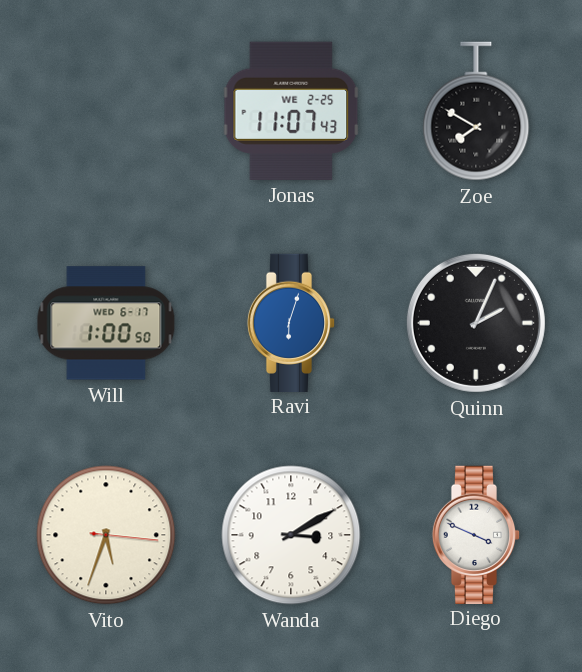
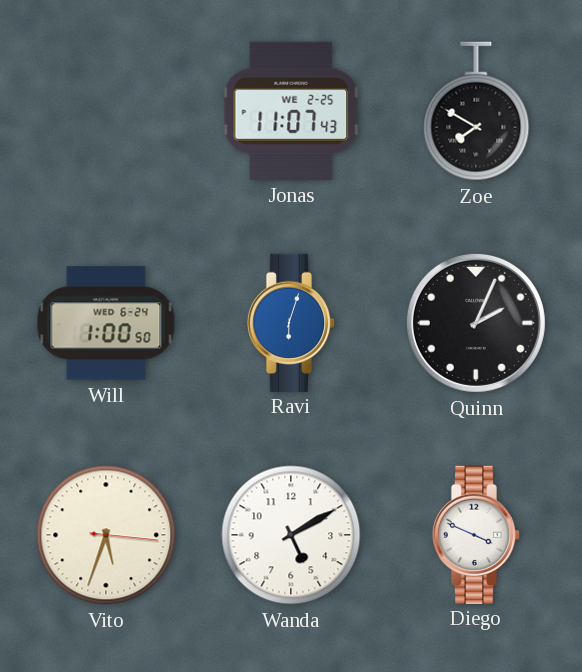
Will date: WED 6-17 -> WED 6-24 (106, 323)
Wanda: 3:10 -> 5:10 (291, 535)
